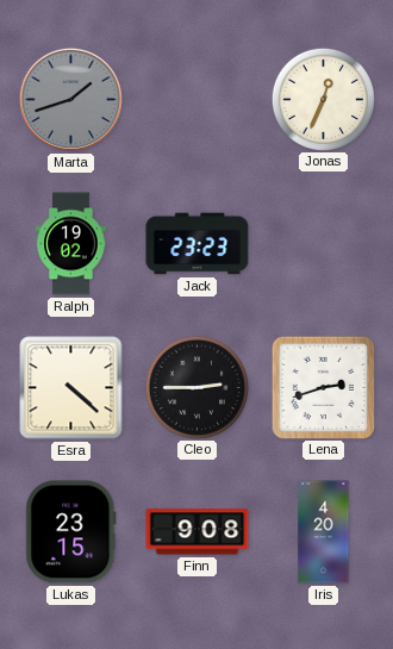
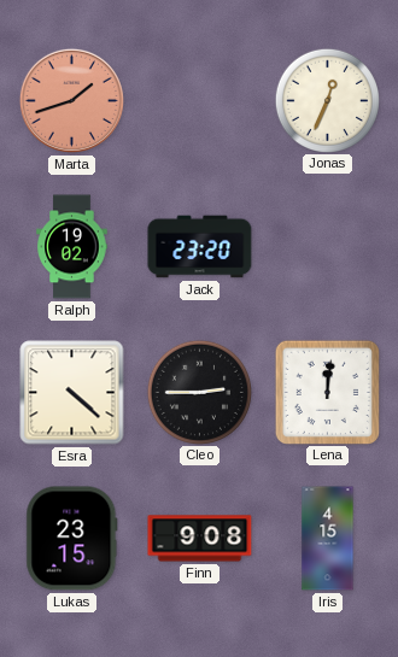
Marta dial: grey -> salmon (71, 100)
Jack: 23:23 -> 23:20 (200, 247)
Lena: 2:42 -> 12:01 (327, 392)
Iris: 4:20 -> 4:15 (328, 539)
